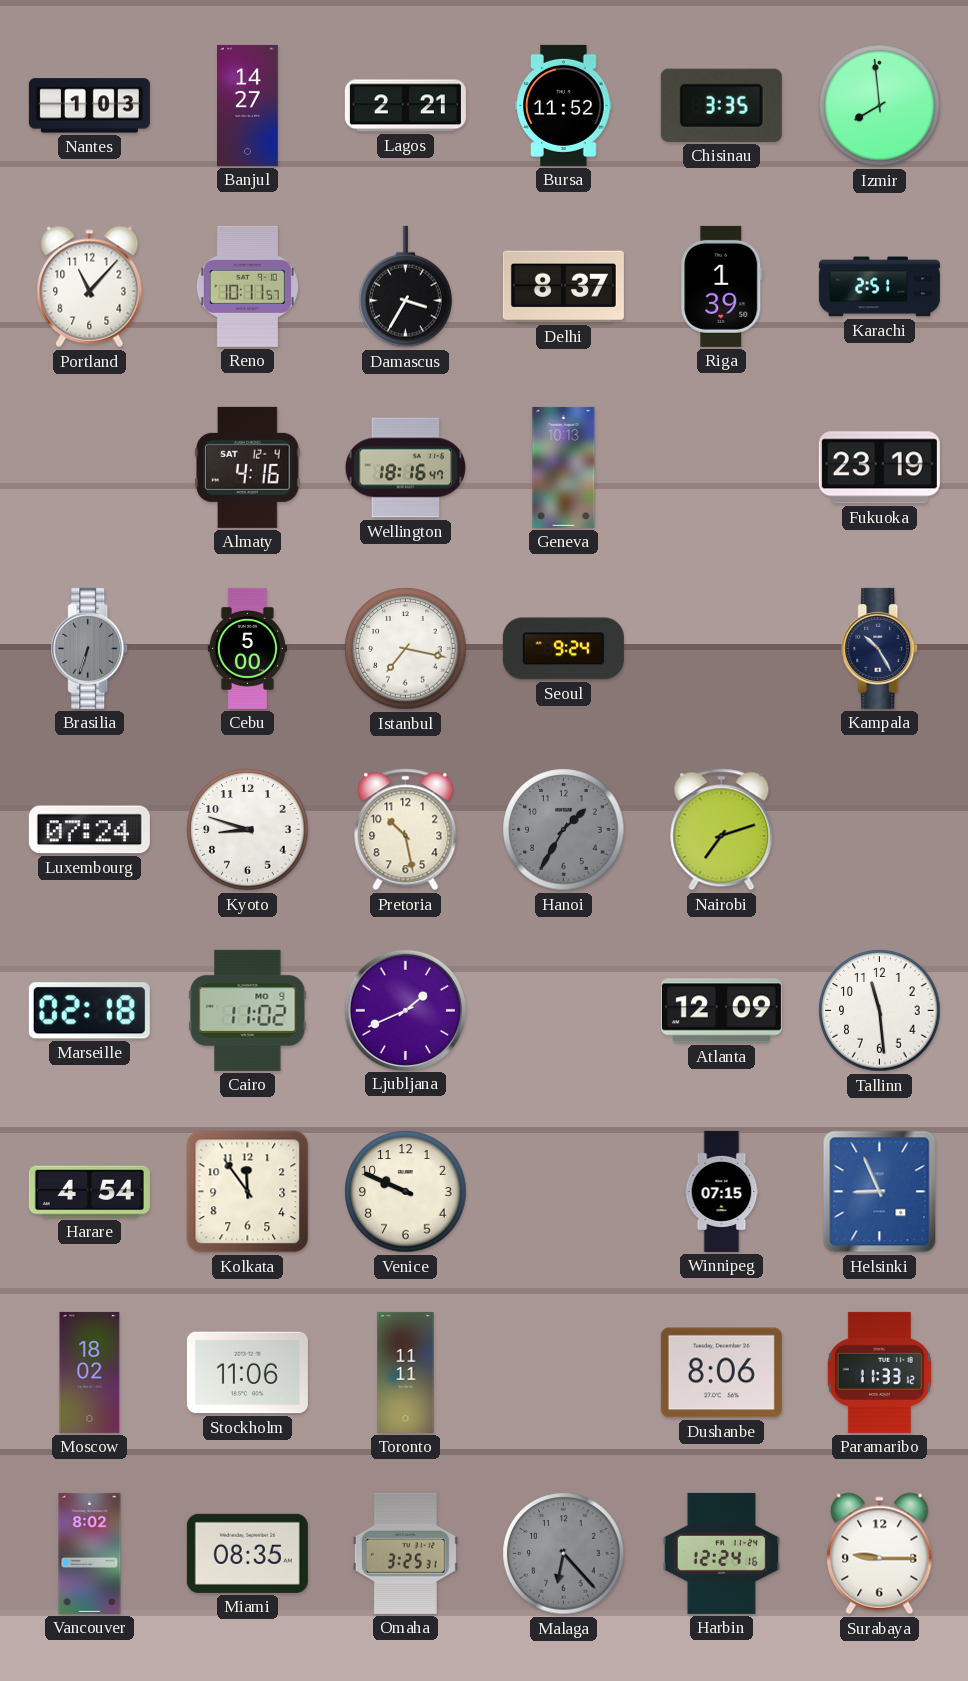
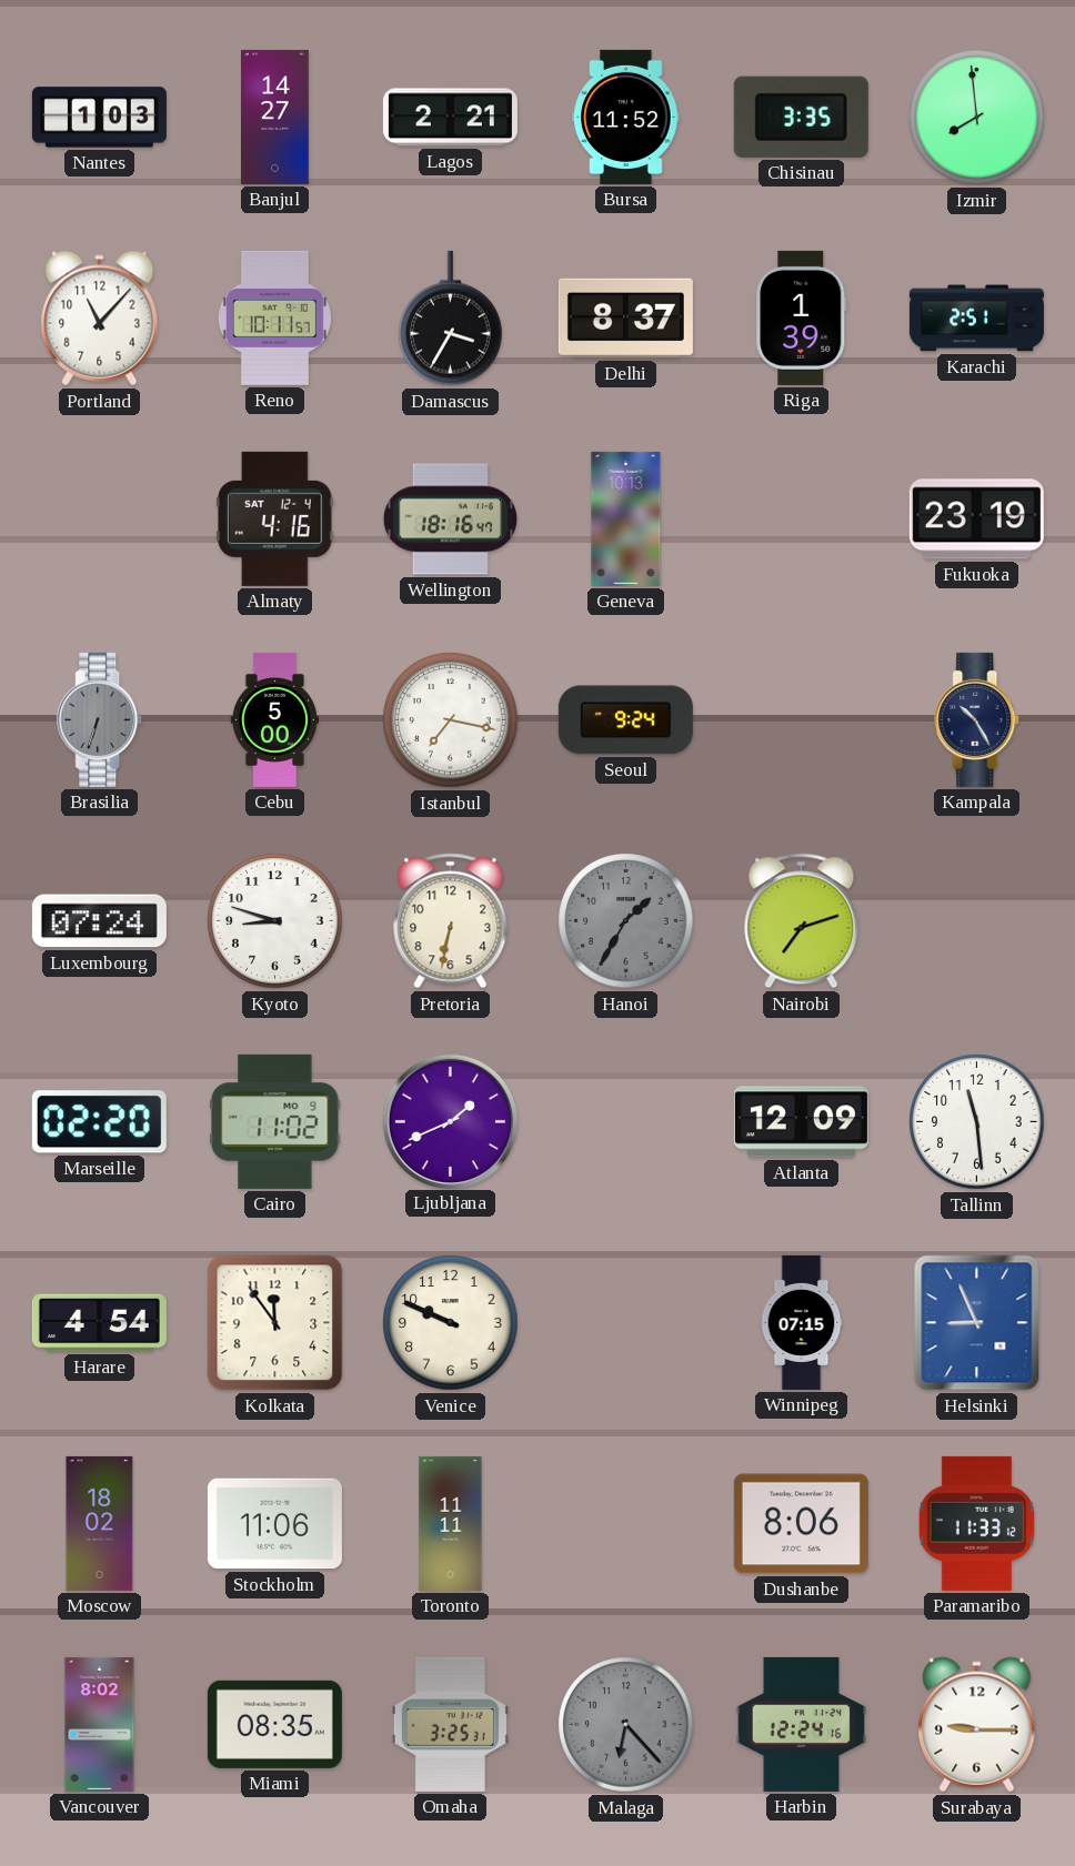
Pretoria: 10:28 -> 6:32 (451, 921)
Marseille: 02:18 -> 02:20 (99, 1122)
